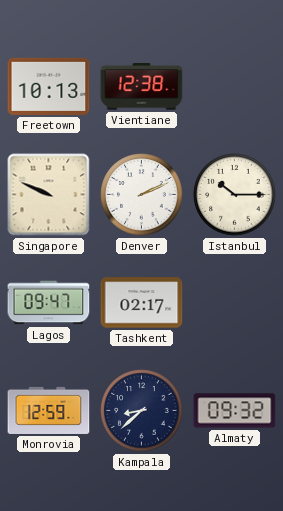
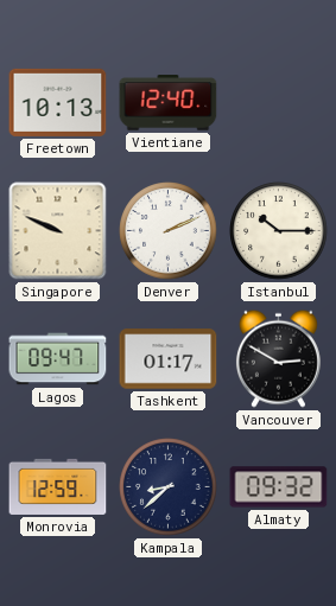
Vientiane: 12:38 -> 12:40 (169, 103)
Tashkent: 02:17 -> 01:17 (169, 359)
Vancouver: none -> 2:50 (278, 358)
